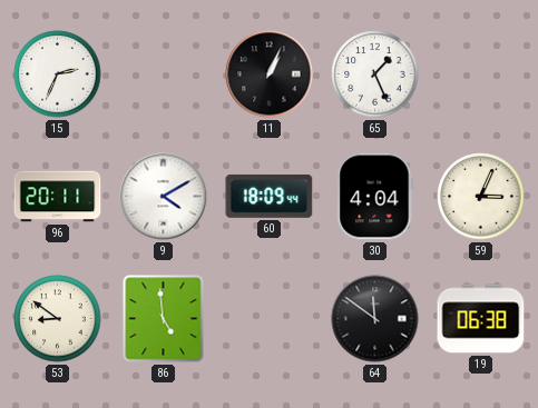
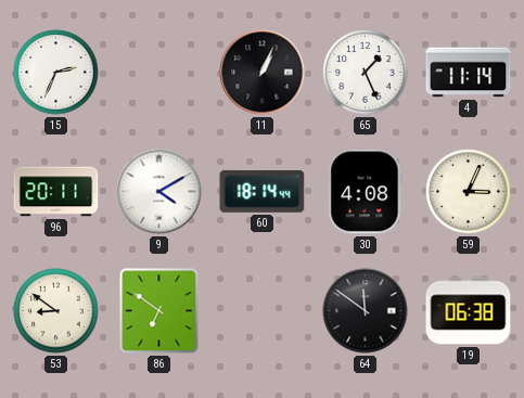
4: none -> 11:14 (469, 73)
60: 18:09 -> 18:14 (263, 191)
30: 4:04 -> 4:08 (366, 192)
86: 4:59 -> 6:51 (159, 311)
